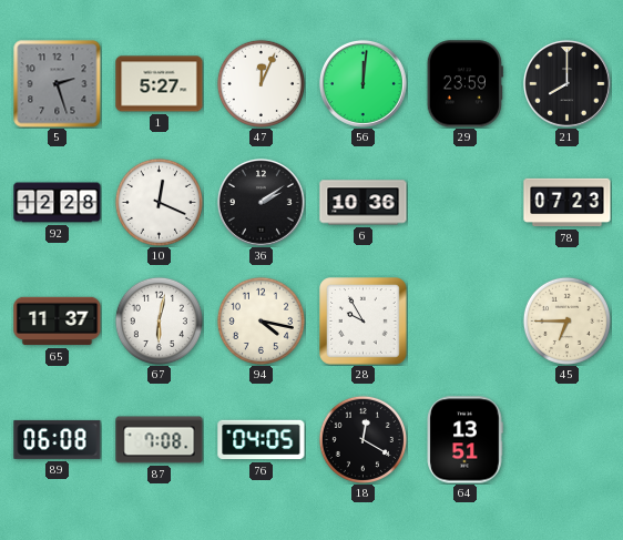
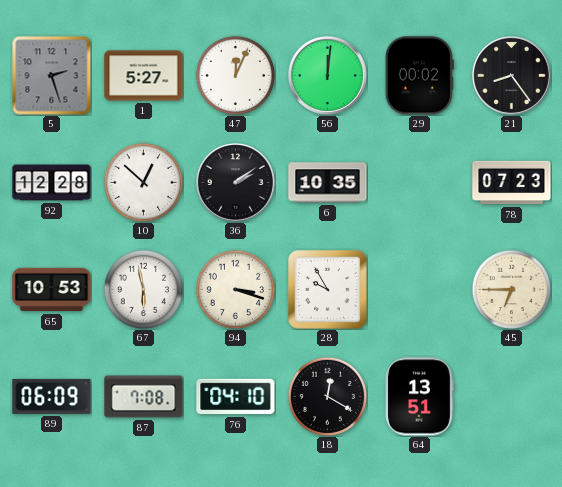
29: 23:59 -> 00:02 (419, 76)
21: 8:00 -> 8:24 (511, 75)
10: 12:19 -> 12:52 (143, 182)
6: 10:36 -> 10:35 (328, 183)
65: 11:37 -> 10:53 (52, 290)
67: 6:02 -> 5:58 (143, 289)
94: 4:17 -> 3:18 (235, 289)
89: 06:08 -> 06:09 (52, 396)
76: 04:05 -> 04:10 (236, 397)
